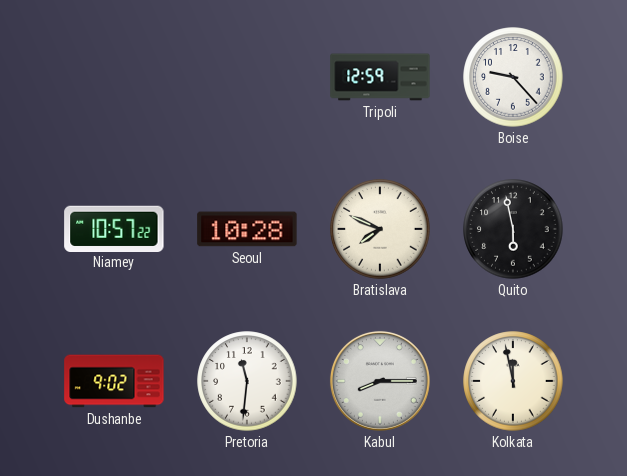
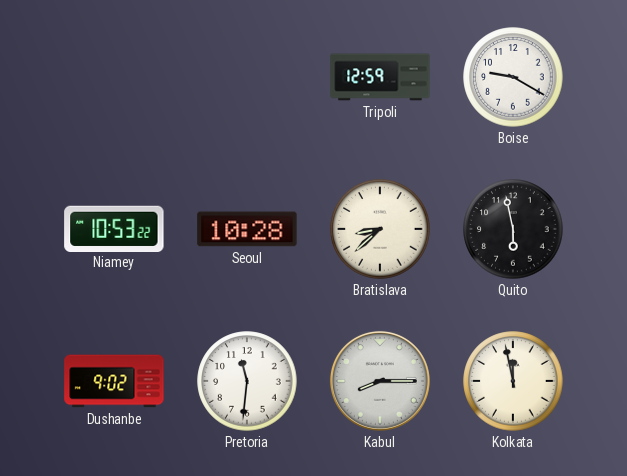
Boise: 9:23 -> 9:20 (513, 77)
Niamey: 10:57 -> 10:53 (114, 228)
Bratislava: 7:49 -> 8:38 (380, 229)
